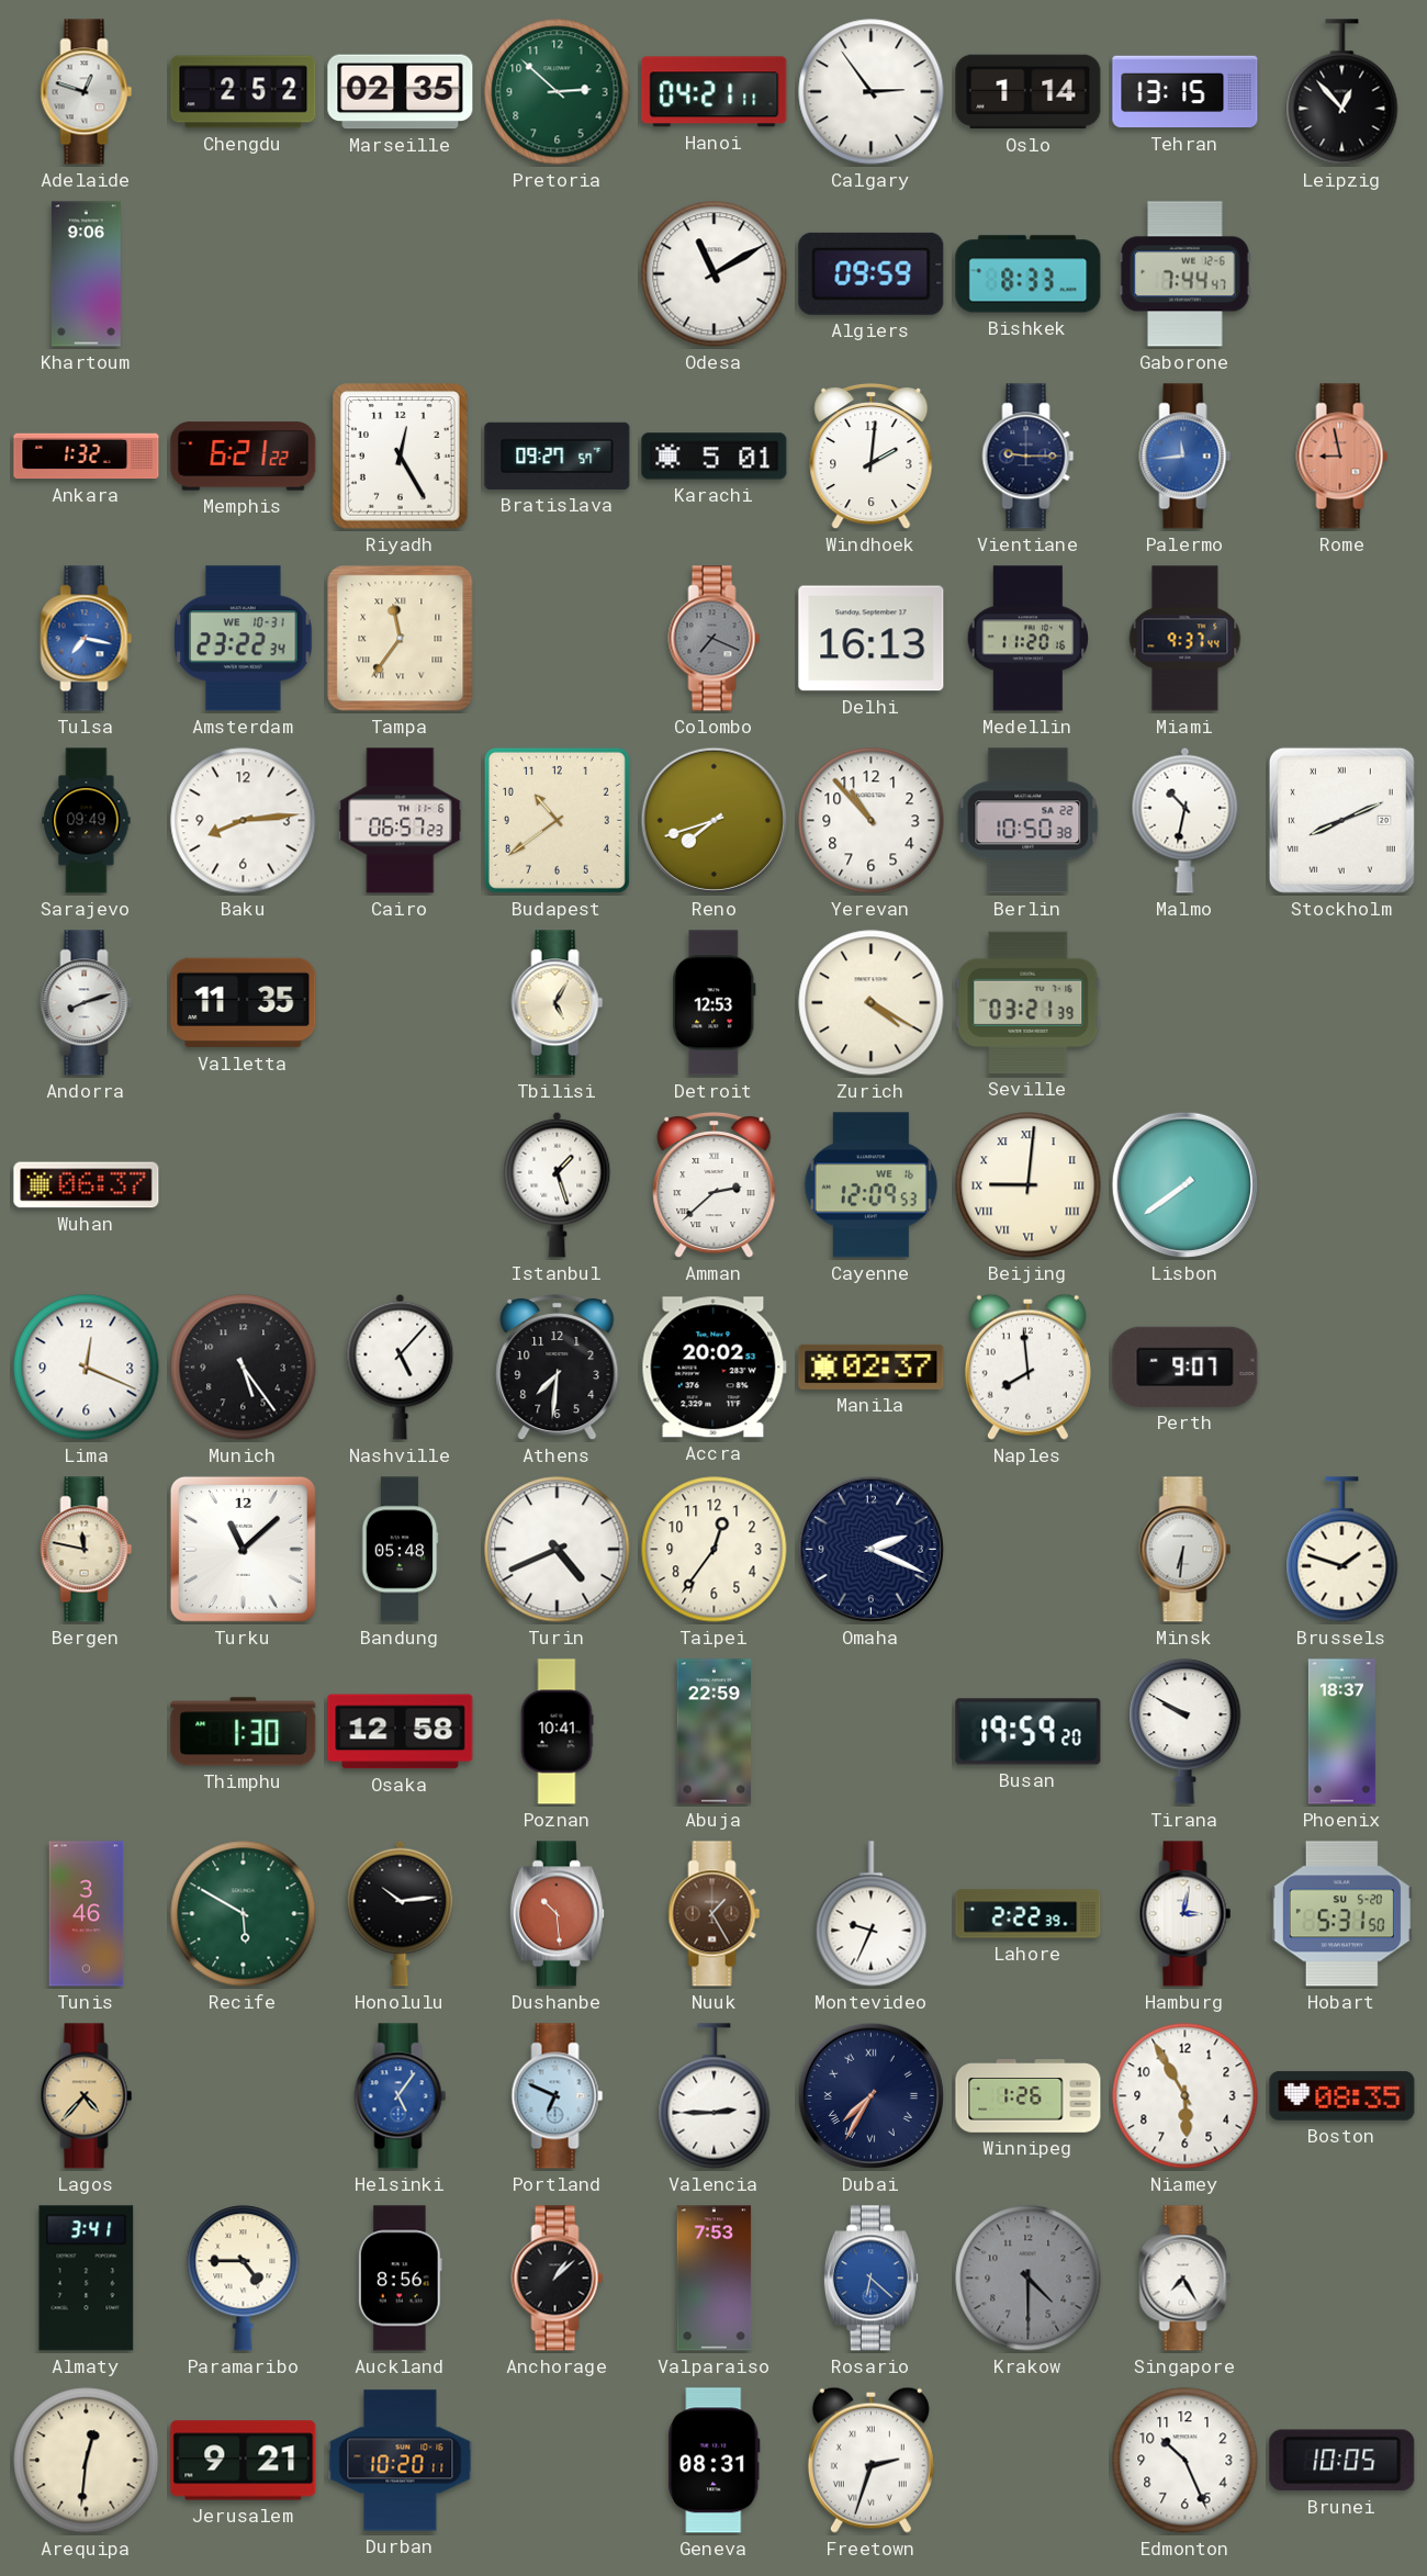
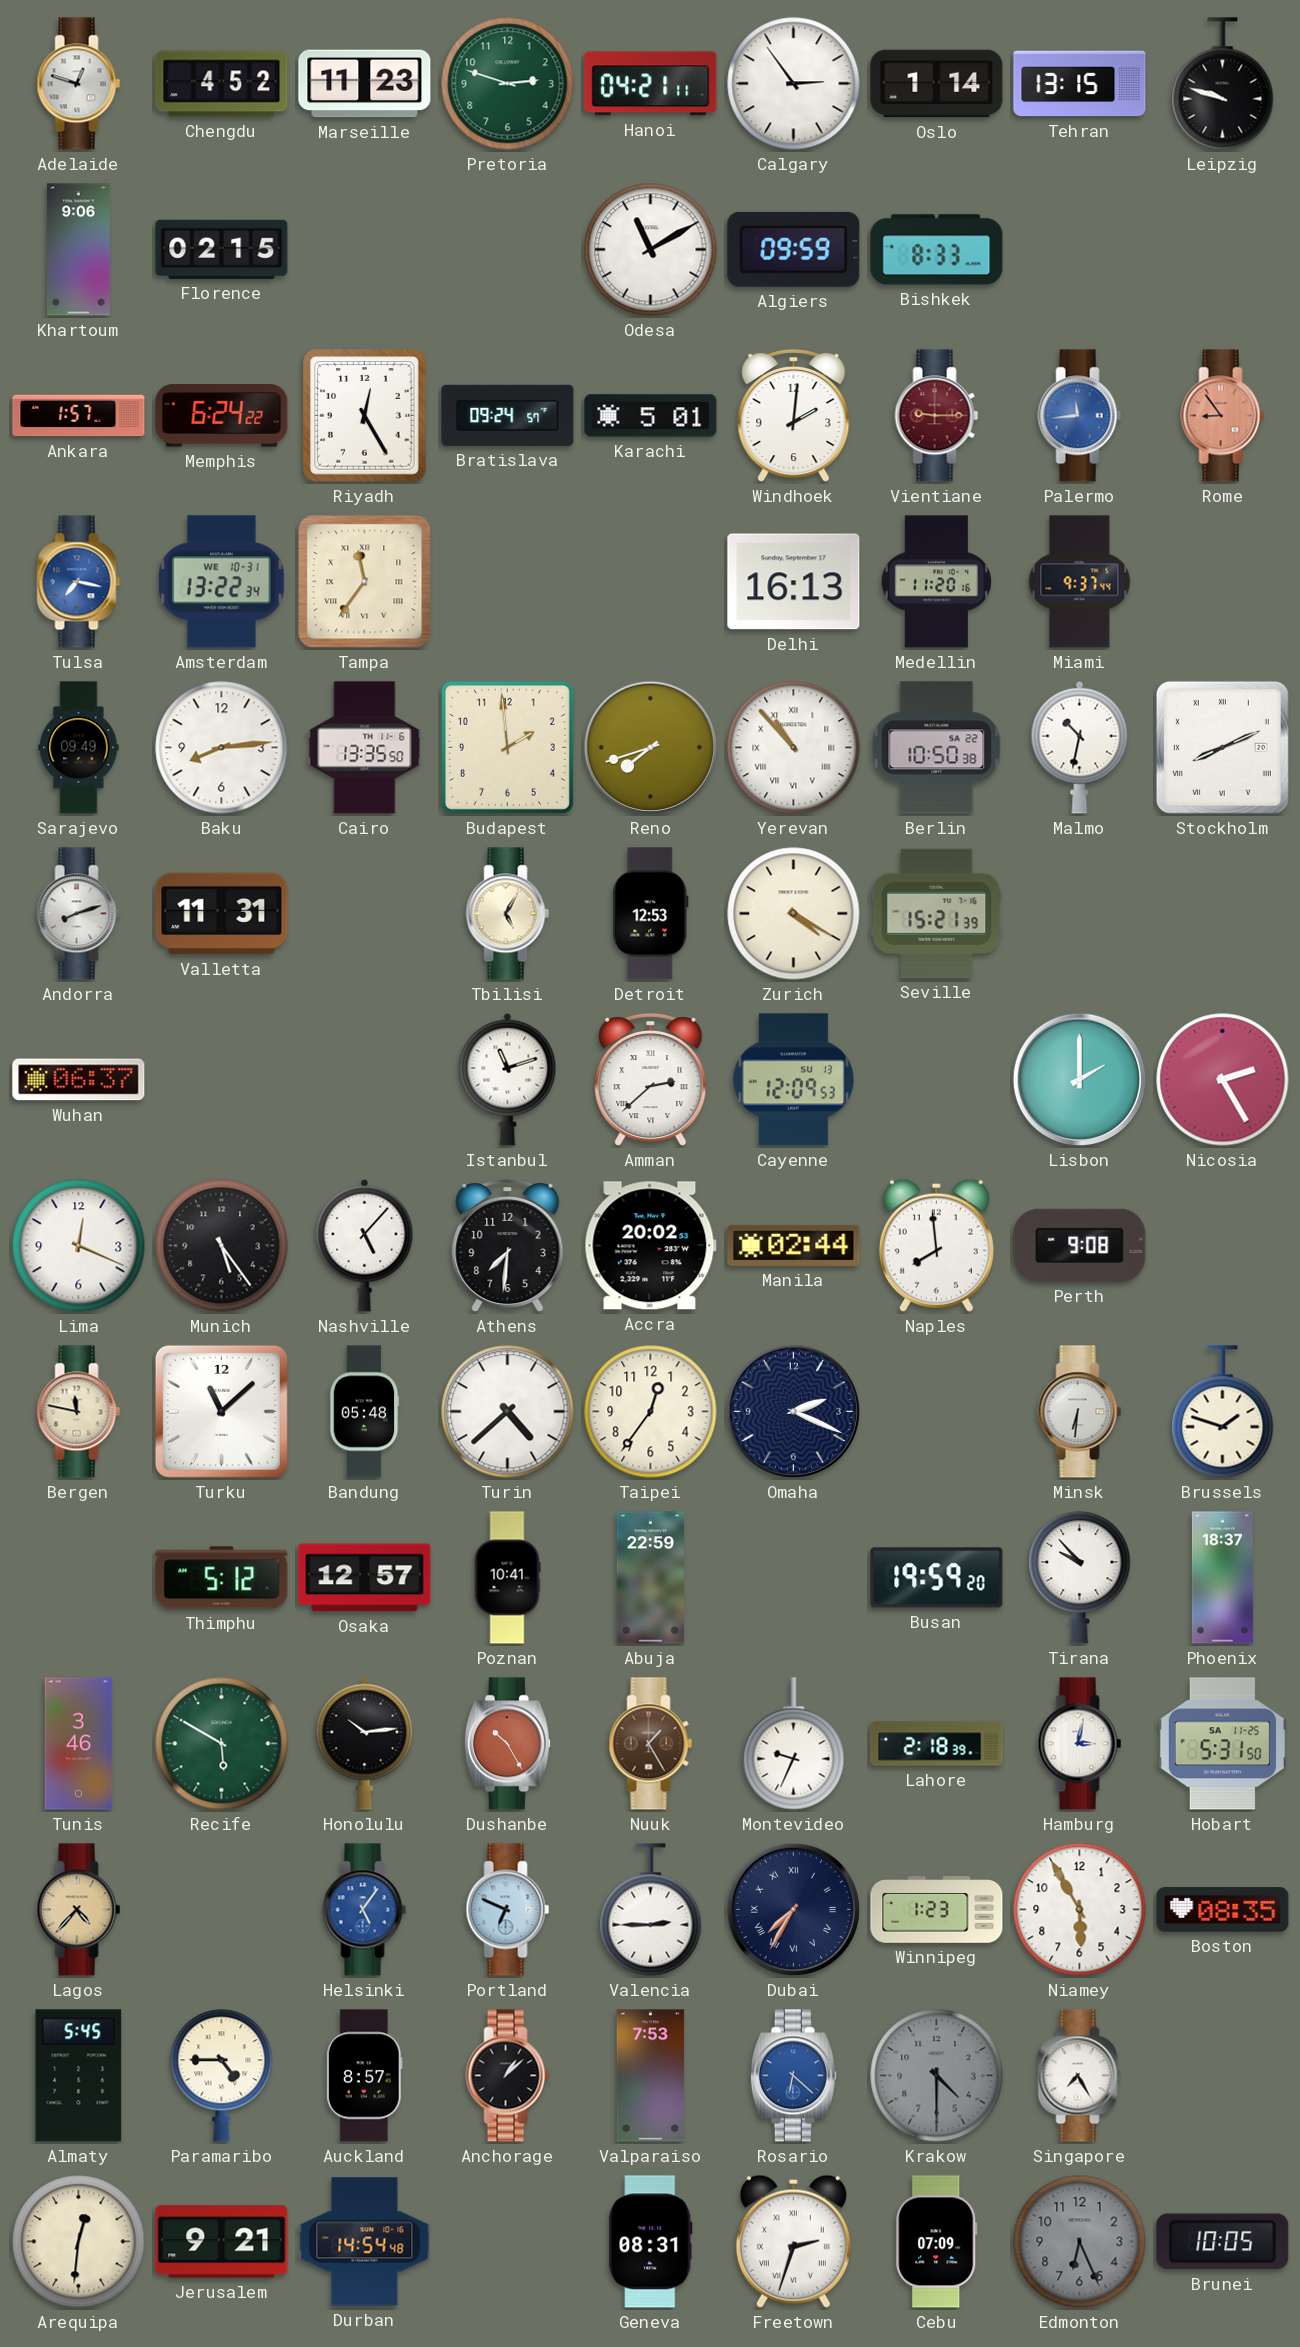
Chengdu: 2:52 -> 4:52 (222, 84)
Marseille: 02:35 -> 11:23 (365, 84)
Pretoria: 2:52 -> 2:48 (508, 84)
Leipzig: 12:53 -> 9:48 (1223, 84)
Florence: none -> 02:15 (222, 249)
Gaborone: 7:44 -> none (1186, 274)
Ankara: 1:32 -> 1:57 (79, 416)
Memphis: 6:21 -> 6:24 (222, 416)
Bratislava: 09:27 -> 09:24 (508, 415)
Vientiane dial: navy -> burgundy (937, 416)
Rome: 8:58 -> 8:54 (1223, 416)
Amsterdam: 23:22 -> 13:22 (222, 582)
Colombo: 7:19 -> none (715, 639)
Cairo: 06:57 -> 13:35 (365, 748)
Budapest: 10:39 -> 1:59 (507, 747)
Yerevan numerals: Arabic -> Roman (794, 748)
Valletta: 11:35 -> 11:31 (222, 914)
Seville: 03:21 -> 15:21 (937, 913)
Istanbul: 1:27 -> 11:12 (508, 1079)
Cayenne date: WE 16 -> SU 13 (793, 1080)
Beijing: 9:01 -> none (1029, 1185)
Lisbon: 7:39 -> 2:00 (1079, 1079)
Nicosia: none -> 2:25 (1223, 1080)
Manila: 02:37 -> 02:44 (794, 1245)
Perth: 9:07 -> 9:08 (1080, 1245)
Turin: 4:41 -> 4:38 (508, 1412)
Thimphu: 1:30 -> 5:12 (222, 1578)
Osaka: 12:58 -> 12:57 (365, 1578)
Tirana: 9:50 -> 9:53 (1080, 1578)
Dushanbe: 10:29 -> 10:25 (507, 1744)
Lahore: 2:22 -> 2:18 (937, 1744)
Hobart date: SU 5-20 -> SA 11-25 (1222, 1744)
Winnipeg: 1:26 -> 1:23 (937, 1910)
Almaty: 3:41 -> 5:45 (79, 2076)
Auckland: 8:56 -> 8:57 (364, 2076)
Durban: 10:20 -> 14:54 (365, 2242)
Cebu: none -> 07:09 (937, 2242)
Edmonton: 10:26 -> 6:26 (1080, 2242)
Edmonton dial: white -> grey (1080, 2242)
